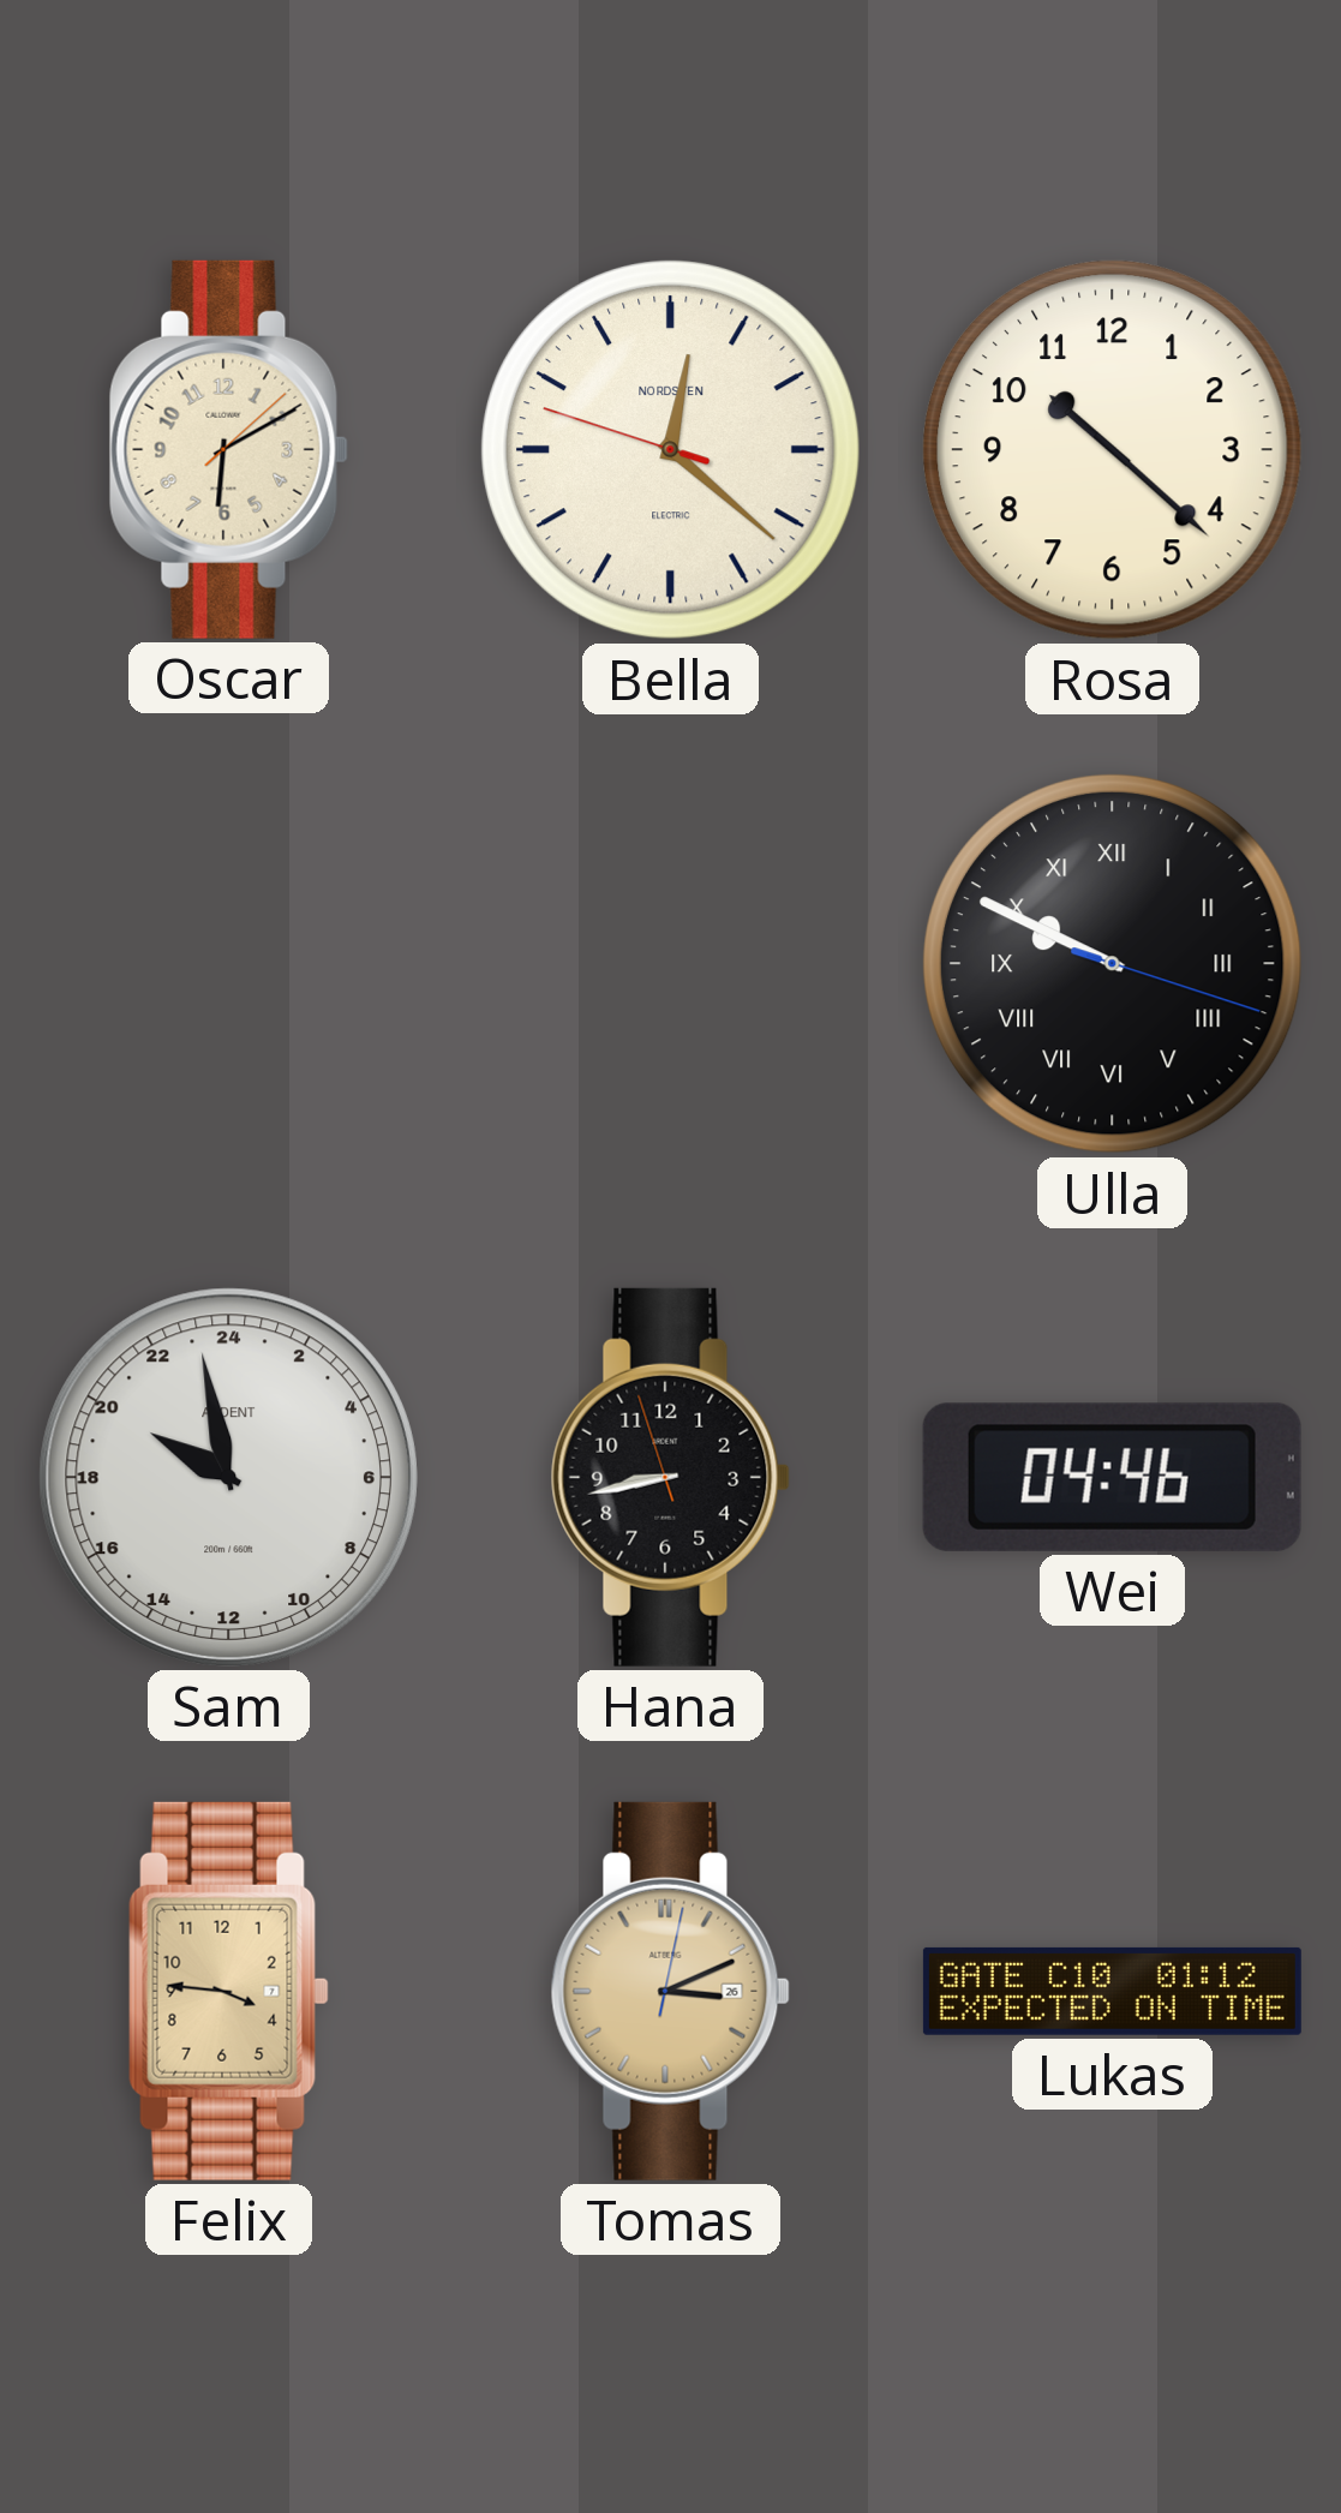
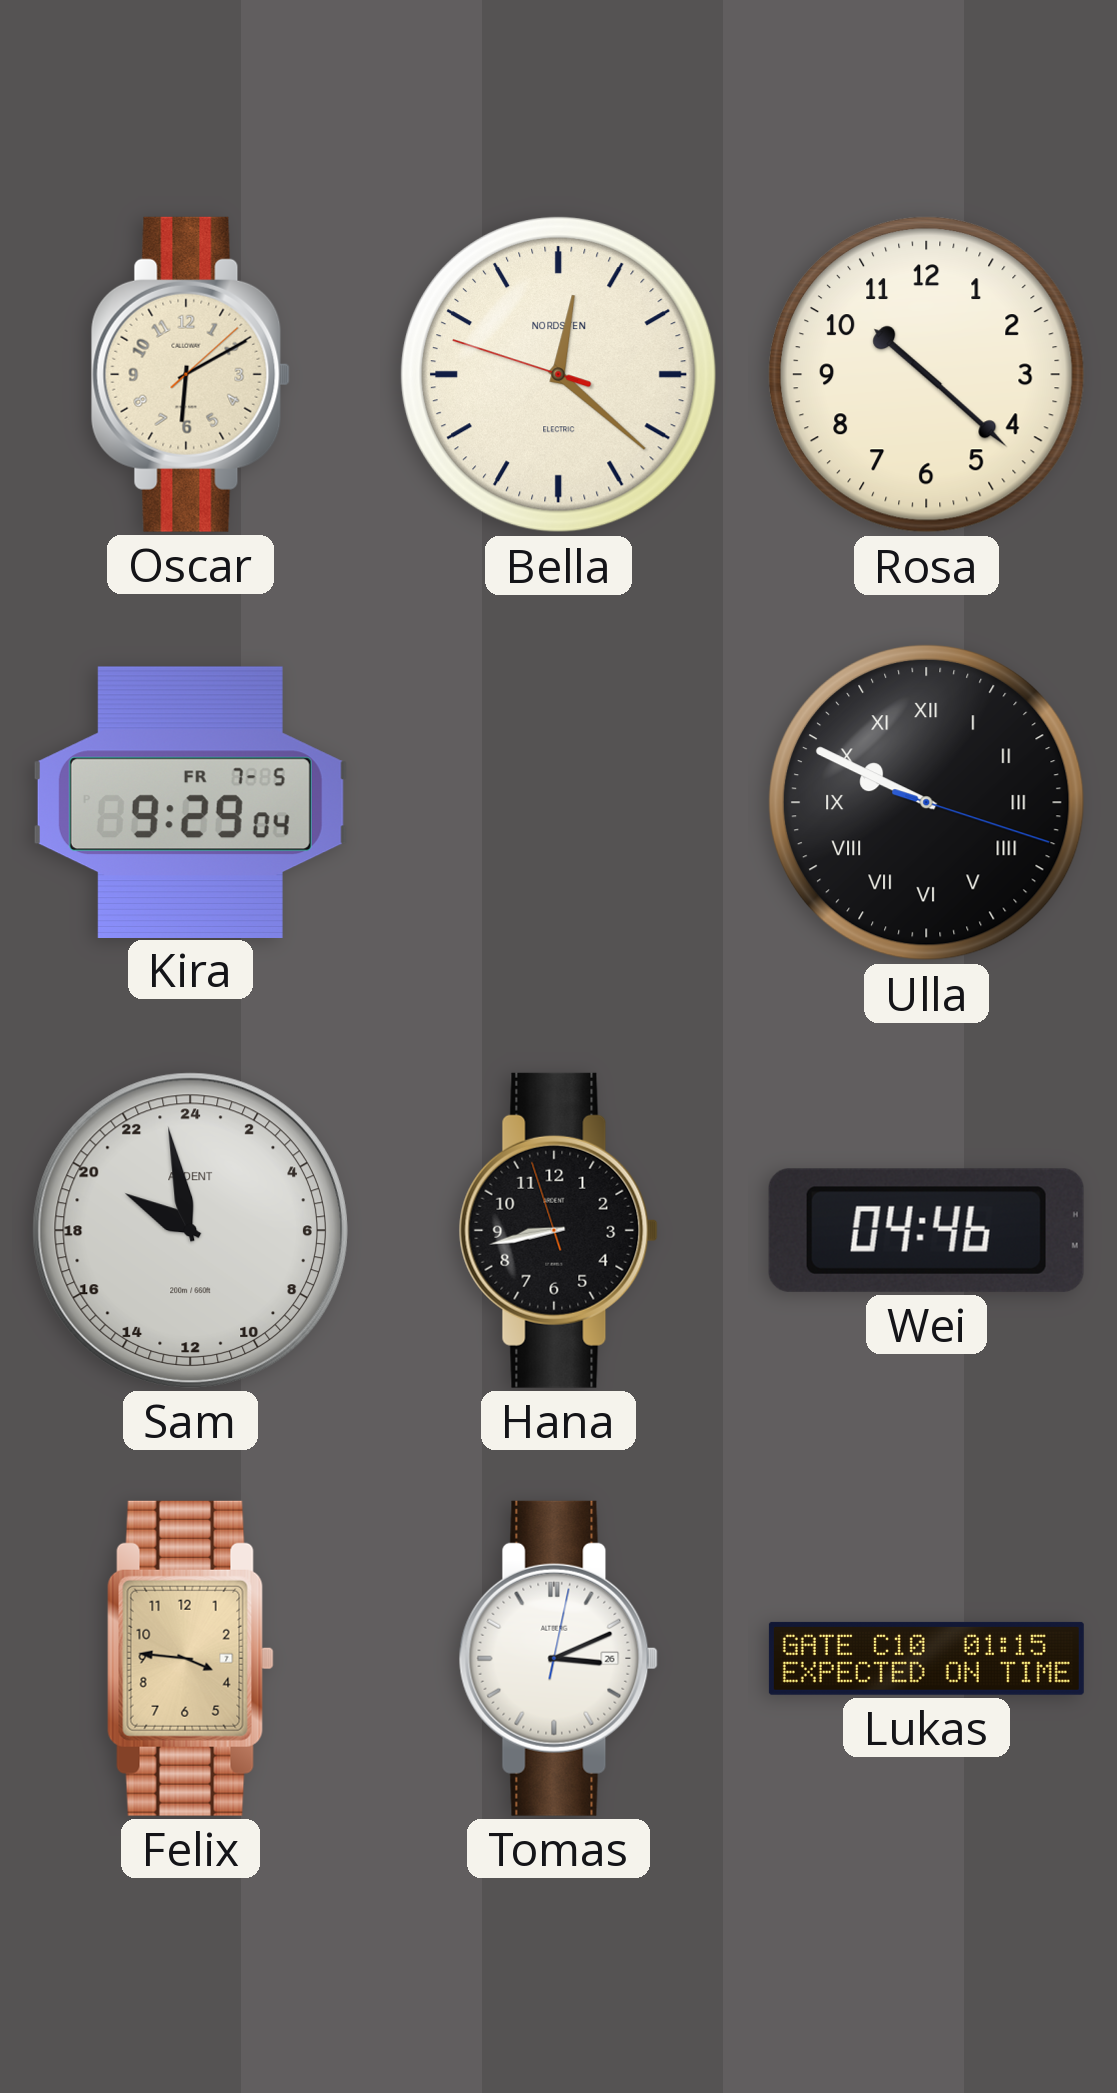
Kira: none -> 9:29 (190, 802)
Tomas dial: champagne -> white (558, 1658)
Lukas: 01:12 -> 01:15 (926, 1658)
